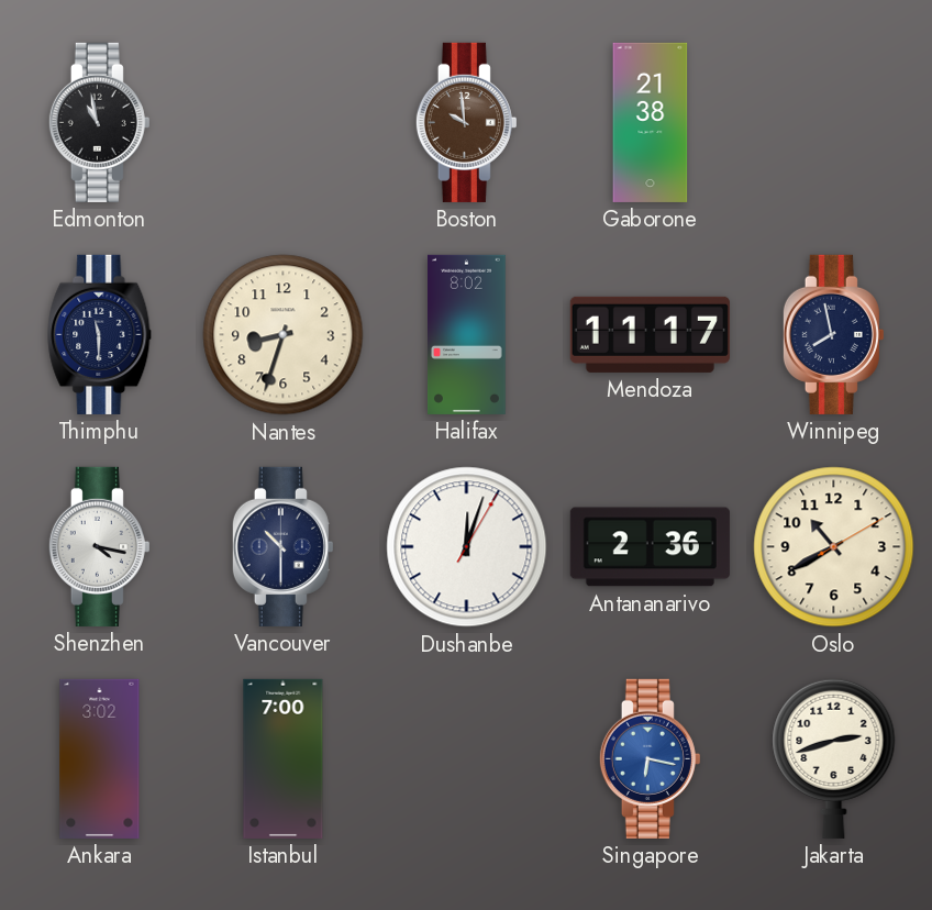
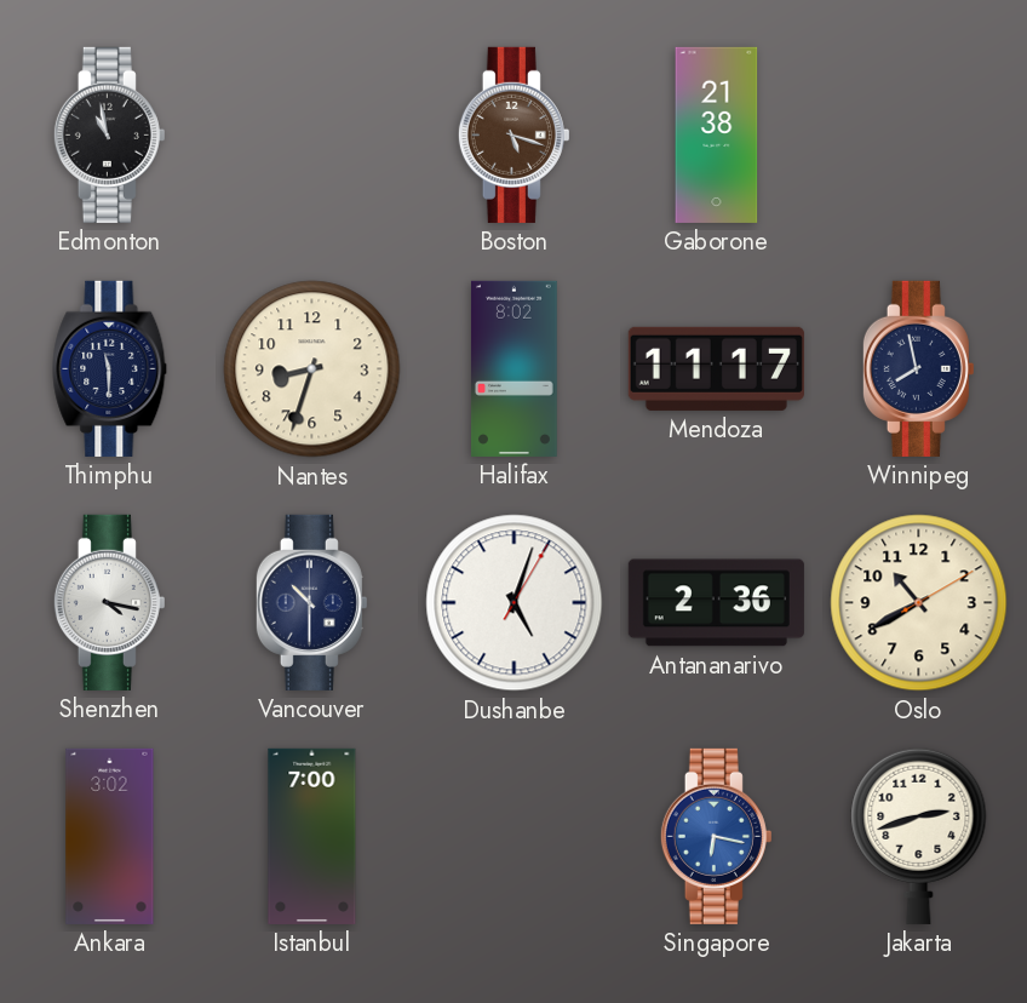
Boston: 9:59 -> 5:18 (513, 134)
Dushanbe: 12:03 -> 5:03 (515, 603)
